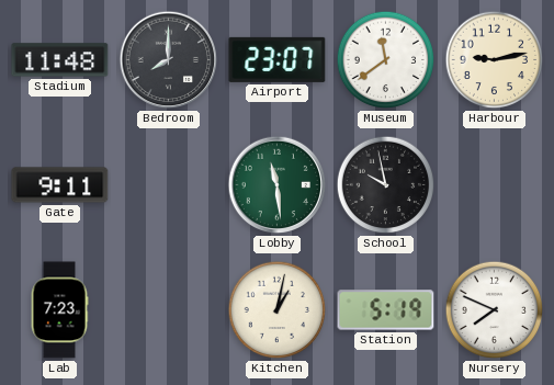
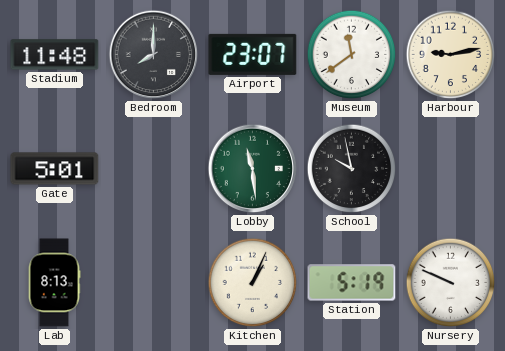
Gate: 9:11 -> 5:01 (55, 169)
Lab: 7:23 -> 8:13 (54, 283)
Kitchen: 1:02 -> 1:04 (253, 283)
Nursery: 7:49 -> 9:49 (451, 283)
